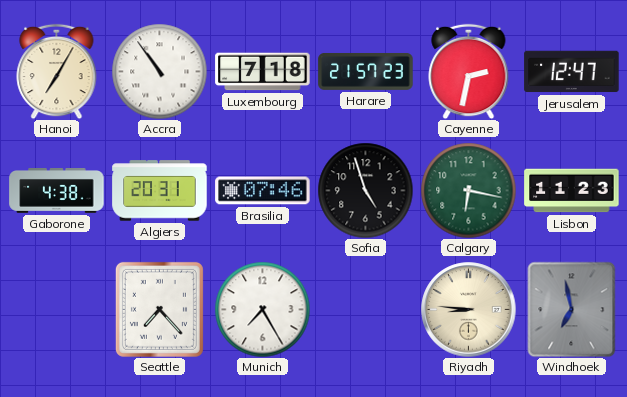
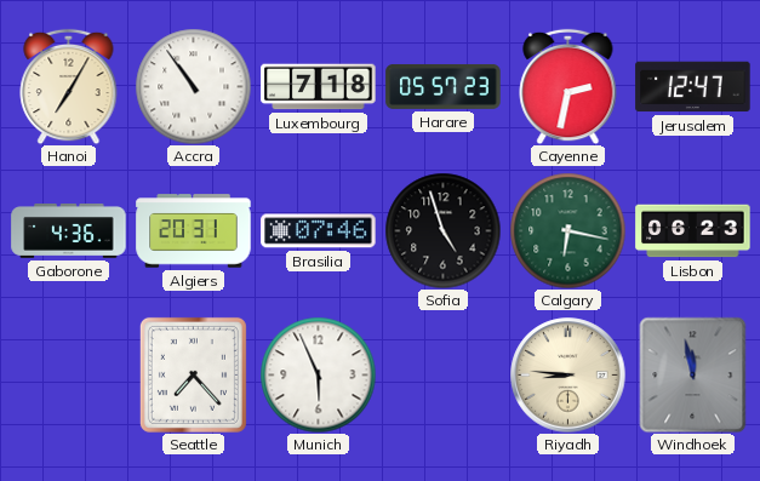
Harare: 21:57 -> 05:57 (444, 86)
Gaborone: 4:38 -> 4:36 (69, 231)
Lisbon: 11:23 -> 06:23 (693, 231)
Munich: 7:25 -> 5:56 (318, 374)
Windhoek: 6:58 -> 11:58 (693, 374)
